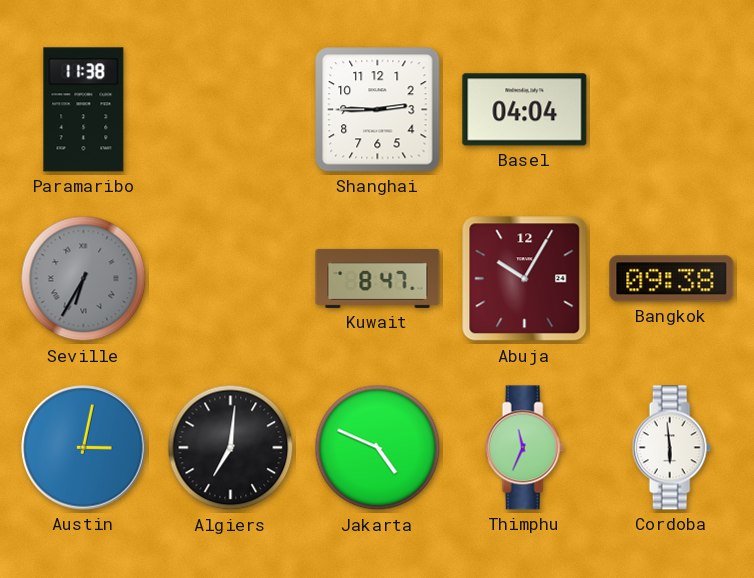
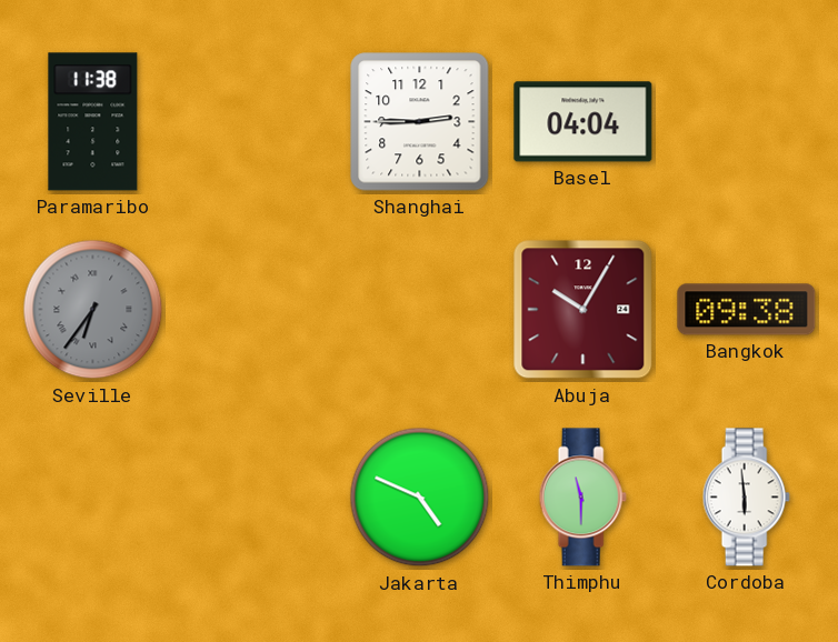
Seville: 6:35 -> 6:36 (93, 310)
Kuwait: 8:47 -> none (378, 278)
Austin: 3:02 -> none (84, 448)
Algiers: 7:01 -> none (231, 448)
Thimphu: 11:34 -> 11:30 (582, 498)
